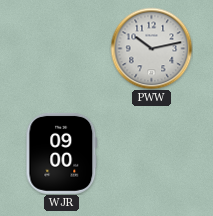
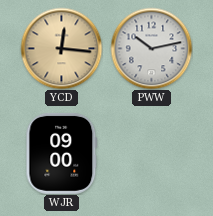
YCD: none -> 12:16 (61, 48)
